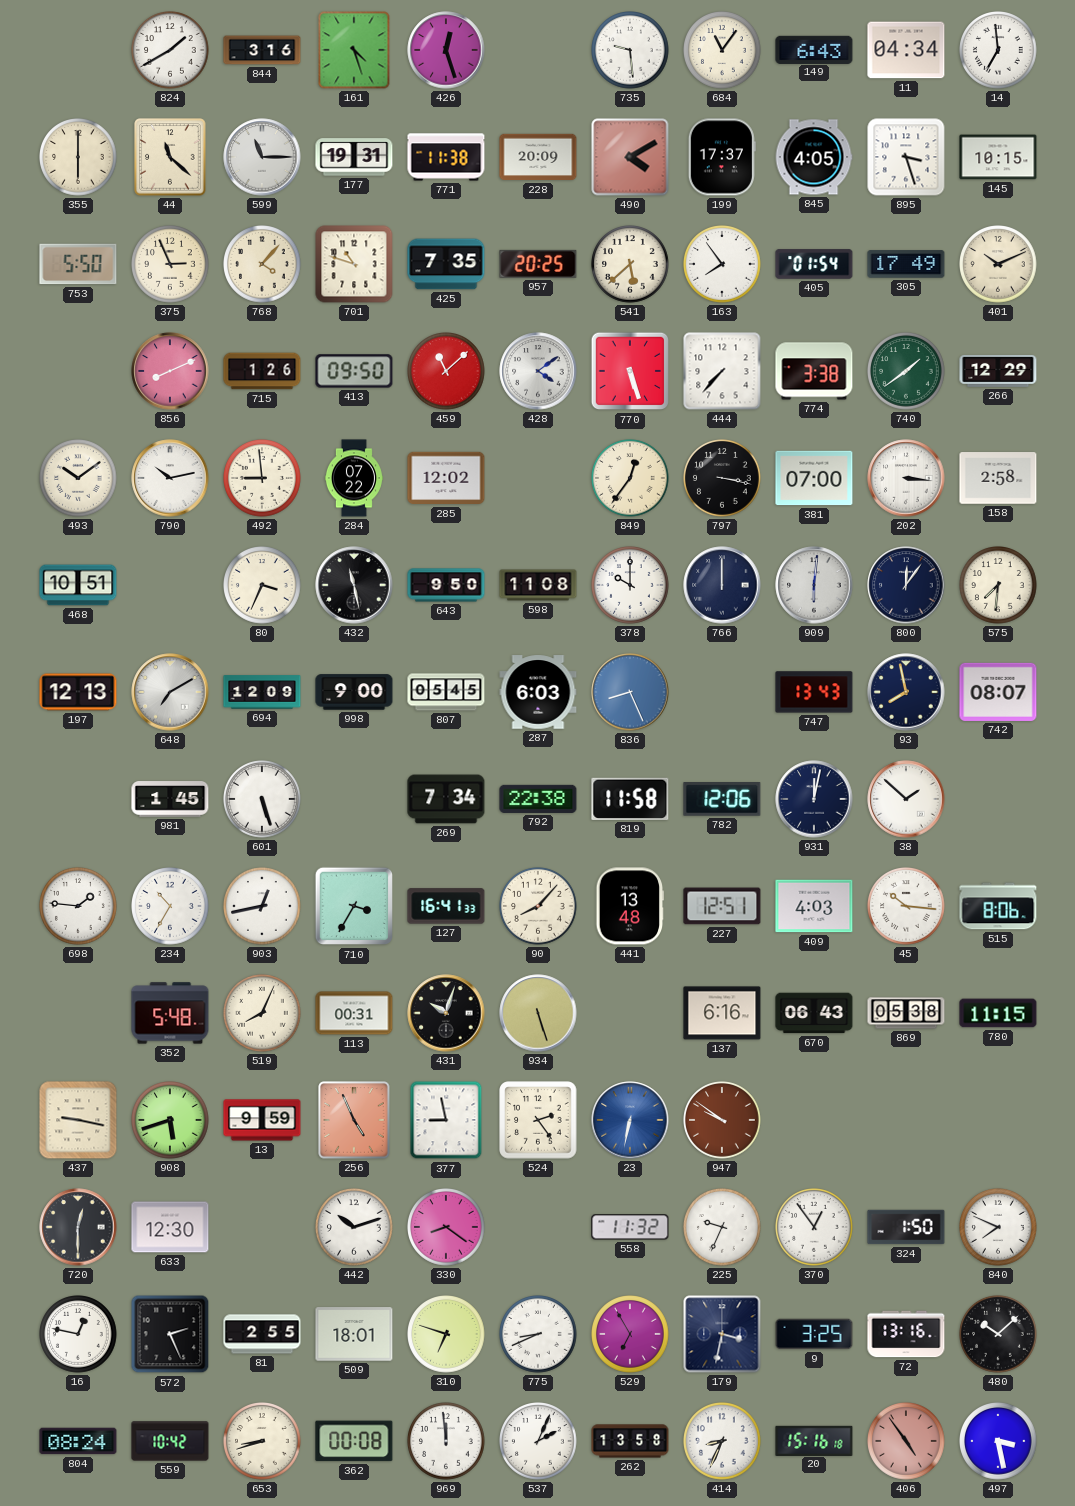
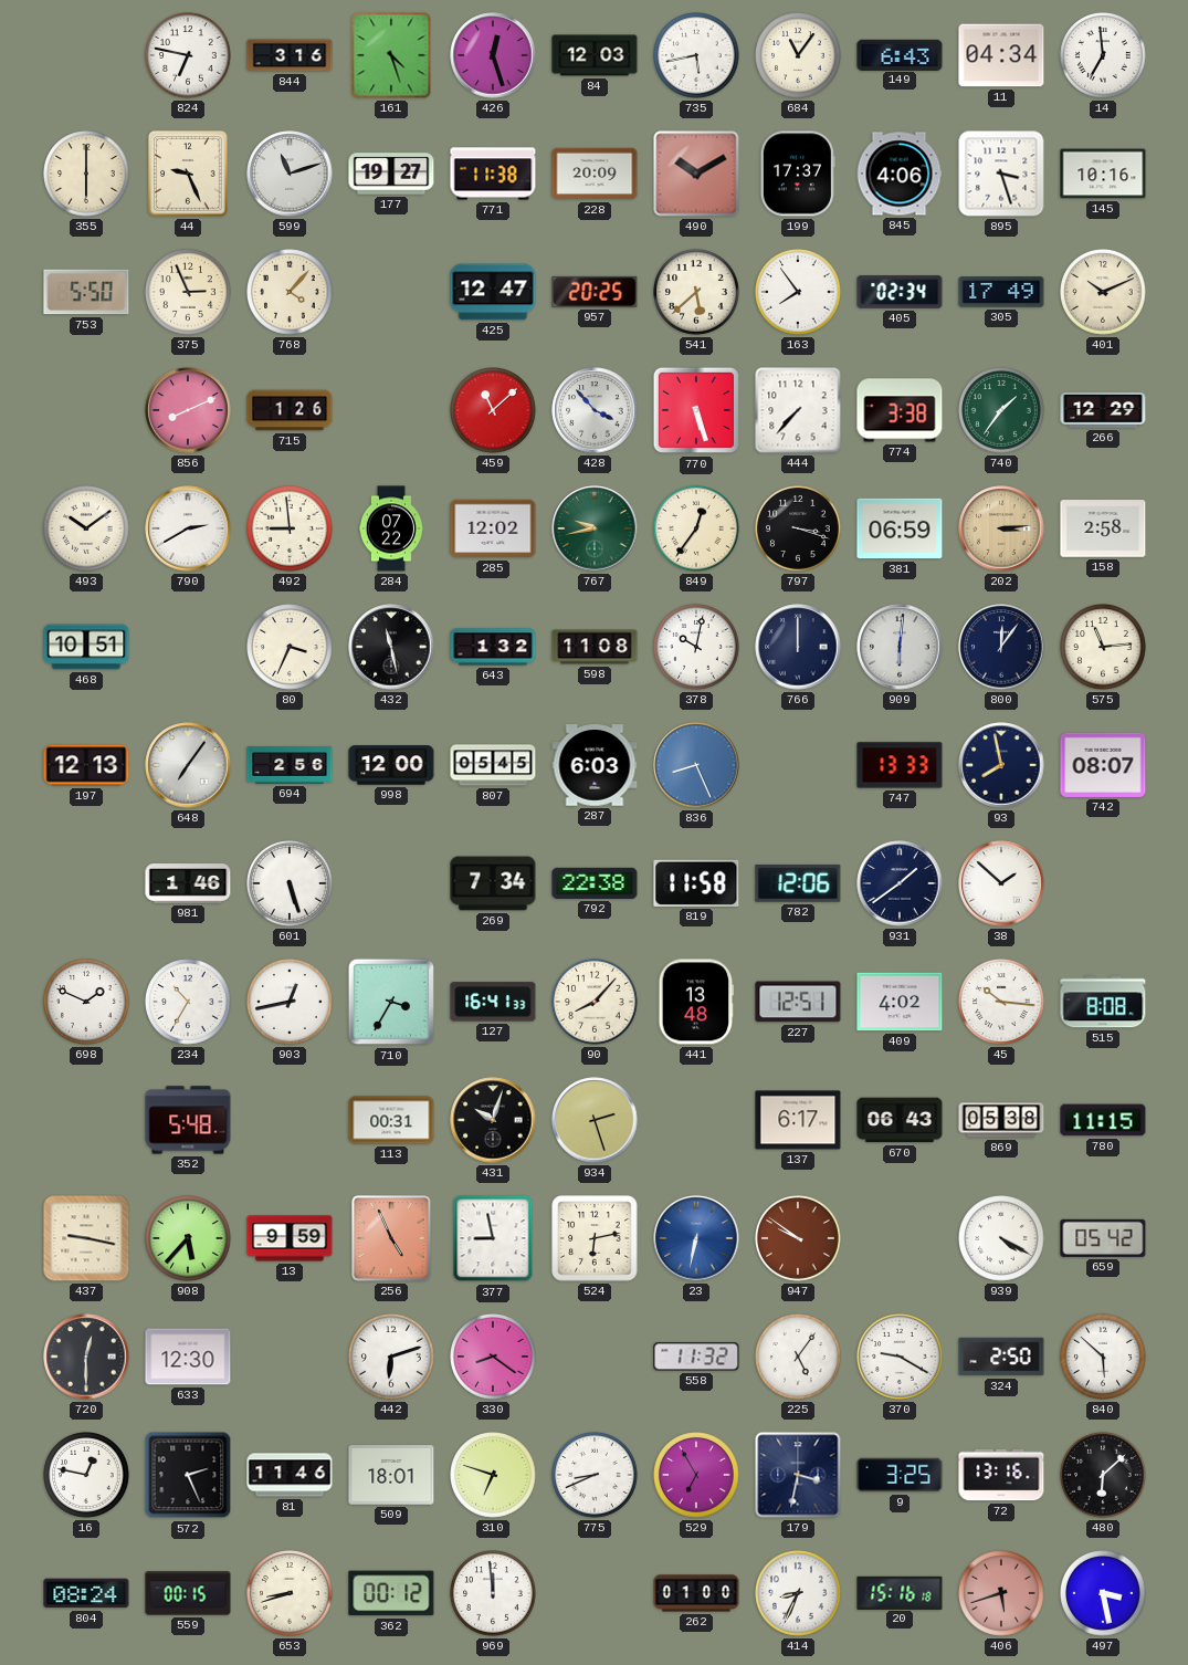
824: 1:40 -> 6:47 (188, 55)
84: none -> 12:03 (595, 55)
735: 9:29 -> 5:43 (696, 55)
44: 11:22 -> 9:26 (188, 174)
599: 11:15 -> 11:12 (290, 174)
177: 19:31 -> 19:27 (391, 174)
490: 4:10 -> 10:10 (696, 174)
845: 4:05 -> 4:06 (900, 174)
145: 10:15 -> 10:16 (1103, 174)
701: 10:48 -> none (354, 264)
425: 7:35 -> 12:47 (493, 292)
405: 01:54 -> 02:34 (900, 292)
413: 09:50 -> none (354, 371)
428: 4:09 -> 3:53 (595, 410)
740: 1:39 -> 1:36 (1001, 410)
790: 10:13 -> 2:40 (188, 528)
767: none -> 9:43 (595, 528)
797: 3:17 -> 3:18 (798, 528)
381: 07:00 -> 06:59 (900, 528)
202: 3:16 -> 3:14 (1001, 528)
202 dial: white -> champagne (1001, 528)
643: 9:50 -> 1:32 (493, 647)
378: 10:00 -> 10:02 (696, 647)
575: 7:31 -> 11:14 (1103, 647)
648: 7:10 -> 7:06 (188, 765)
694: 12:09 -> 2:56 (290, 765)
998: 9:00 -> 12:00 (391, 765)
747: 13:43 -> 13:33 (900, 765)
981: 1:45 -> 1:46 (188, 883)
931: 12:02 -> 1:39 (900, 883)
698: 1:46 -> 1:49 (86, 1002)
409: 4:03 -> 4:02 (900, 1002)
515: 8:06 -> 8:08 (1103, 1002)
519: 8:04 -> none (262, 1013)
934: 5:27 -> 2:27 (595, 1120)
137: 6:16 -> 6:17 (798, 1120)
908: 5:42 -> 5:37 (188, 1238)
524: 2:24 -> 6:13 (595, 1238)
939: none -> 4:20 (1001, 1238)
659: none -> 05:42 (1103, 1238)
442: 10:12 -> 6:12 (391, 1357)
225: 9:34 -> 5:06 (798, 1357)
370: 12:54 -> 9:20 (900, 1357)
324: 1:50 -> 2:50 (1001, 1357)
840: 7:49 -> 5:52 (1103, 1357)
81: 2:55 -> 11:46 (290, 1475)
480: 10:08 -> 6:08 (1103, 1475)
559: 10:42 -> 00:15 (188, 1593)
362: 00:08 -> 00:12 (391, 1593)
537: 2:04 -> none (538, 1441)
262: 13:58 -> 01:00 (696, 1593)
406: 4:54 -> 5:42 (1001, 1593)
